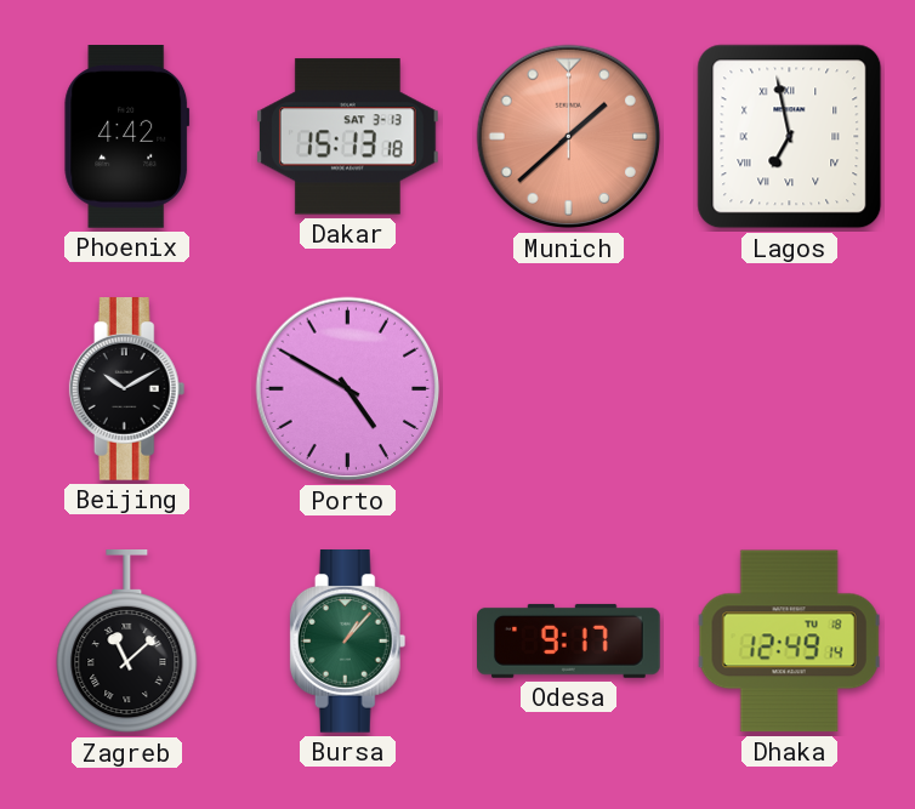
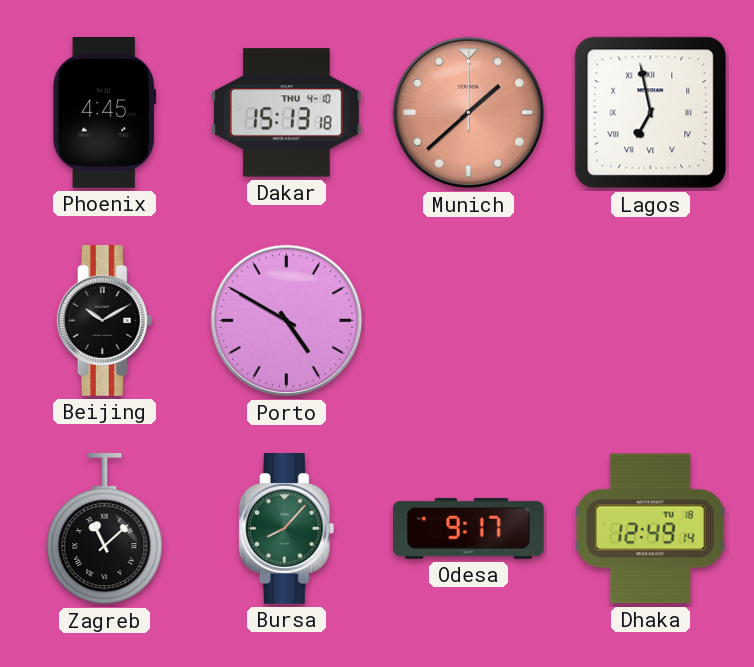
Phoenix: 4:42 -> 4:45 (105, 113)
Dakar date: SAT 3-13 -> THU 4-10 (286, 113)
Bursa: 1:07 -> 8:07 (287, 529)
